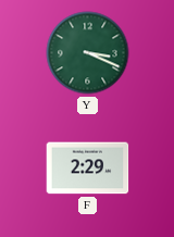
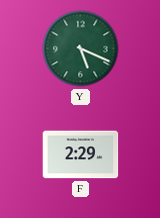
Y: 3:19 -> 5:19 (81, 49)
